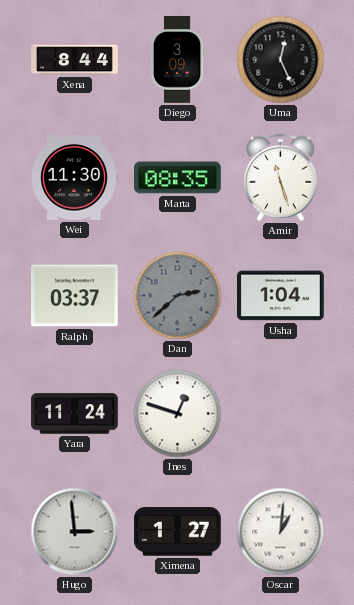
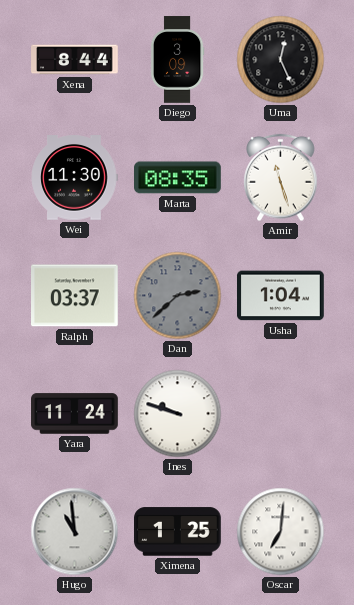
Ines: 12:48 -> 9:48 (178, 414)
Hugo: 2:59 -> 10:59 (75, 532)
Ximena: 1:27 -> 1:25 (178, 532)
Oscar: 1:01 -> 7:01 (281, 532)
